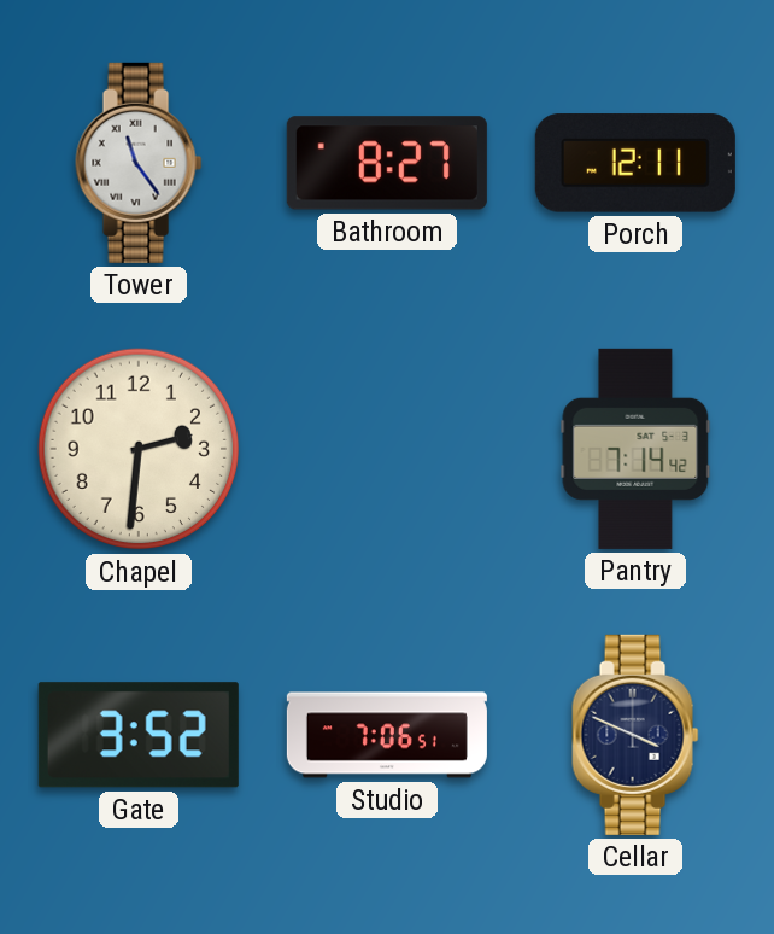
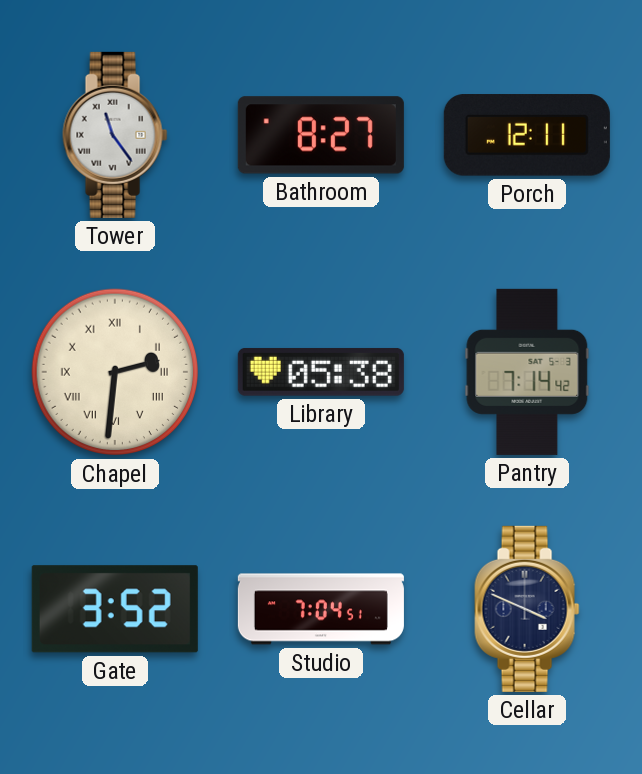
Chapel numerals: Arabic -> Roman (115, 372)
Library: none -> 05:38 (321, 372)
Studio: 7:06 -> 7:04 (321, 609)
